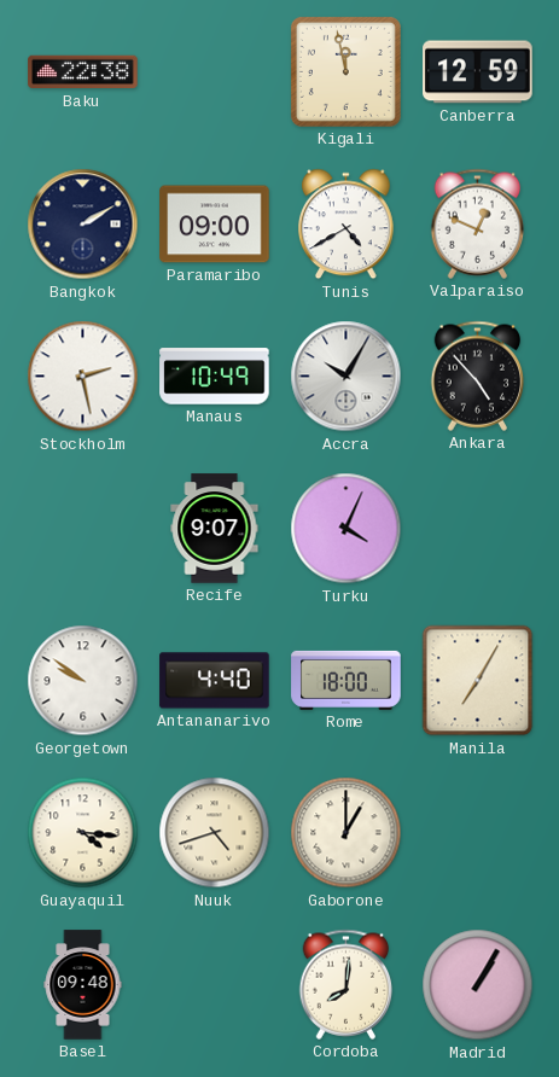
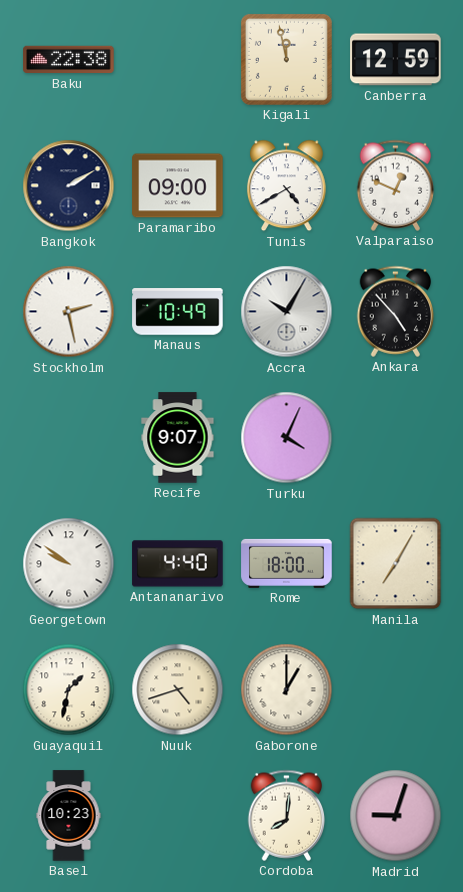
Guayaquil: 4:16 -> 1:32 (69, 690)
Basel: 09:48 -> 10:23 (69, 816)
Madrid: 1:05 -> 9:03 (396, 816)
